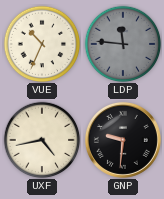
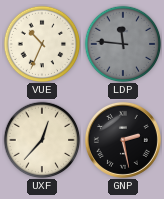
UXF: 4:43 -> 12:37 (42, 140)
GNP: 9:31 -> 2:28 (123, 140)
